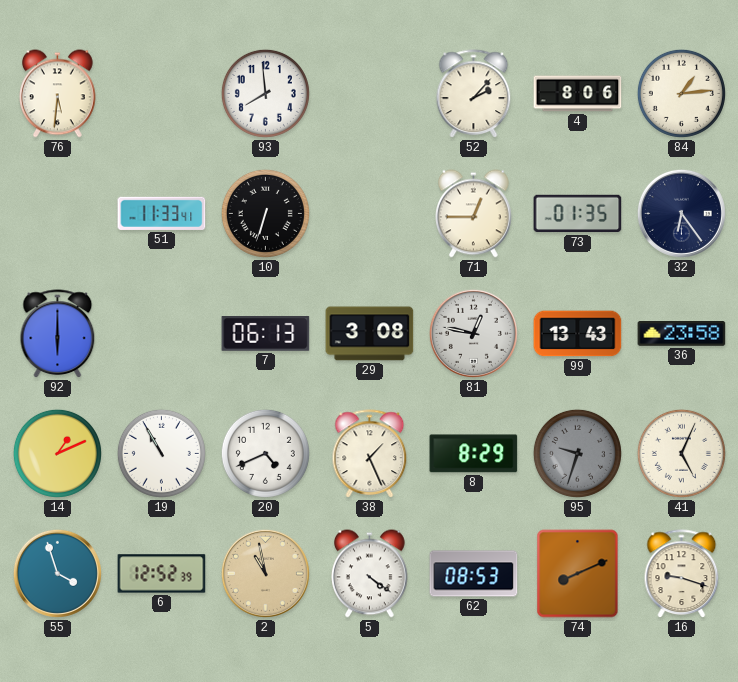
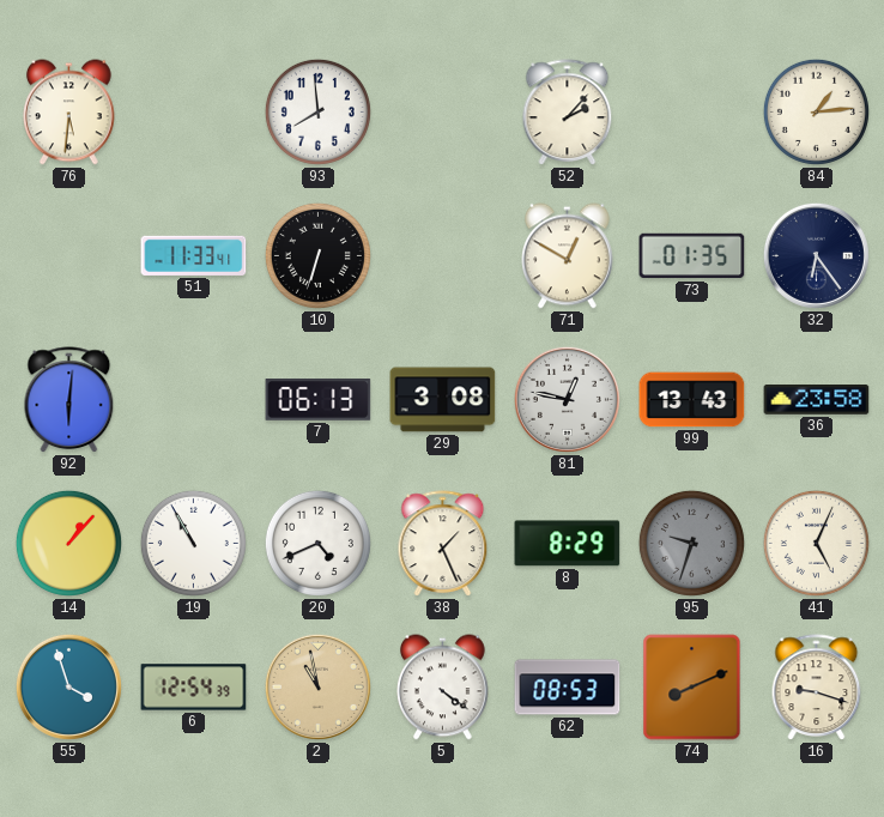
4: 8:06 -> none (578, 94)
71: 12:45 -> 12:50 (568, 256)
92: 6:00 -> 6:01 (69, 400)
14: 1:11 -> 1:07 (68, 543)
6: 12:52 -> 12:54 (194, 688)
